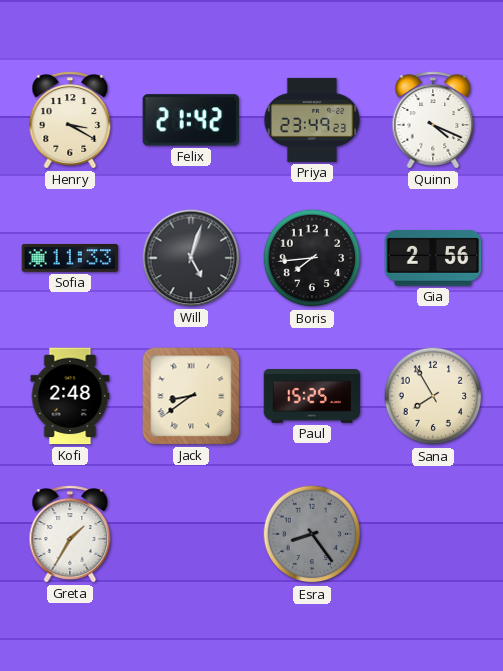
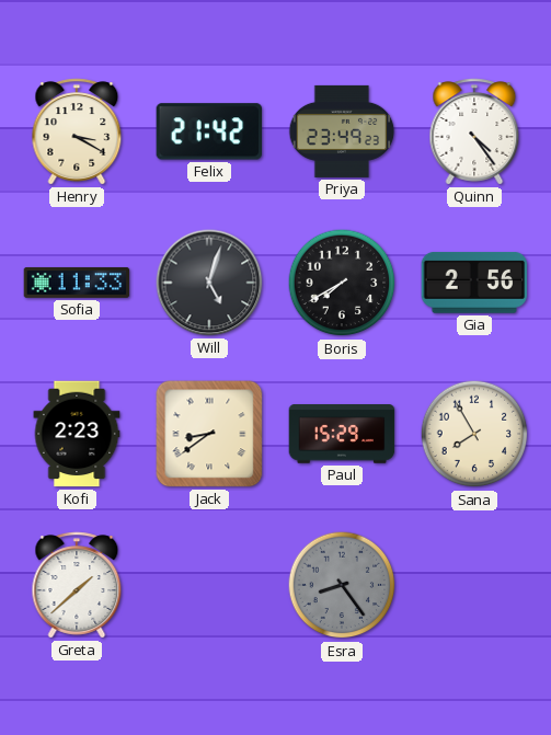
Quinn: 4:19 -> 4:24 (474, 131)
Boris: 7:44 -> 7:40 (342, 283)
Kofi: 2:48 -> 2:23 (77, 434)
Paul: 15:25 -> 15:29 (342, 434)
Greta: 1:35 -> 1:38 (77, 585)
